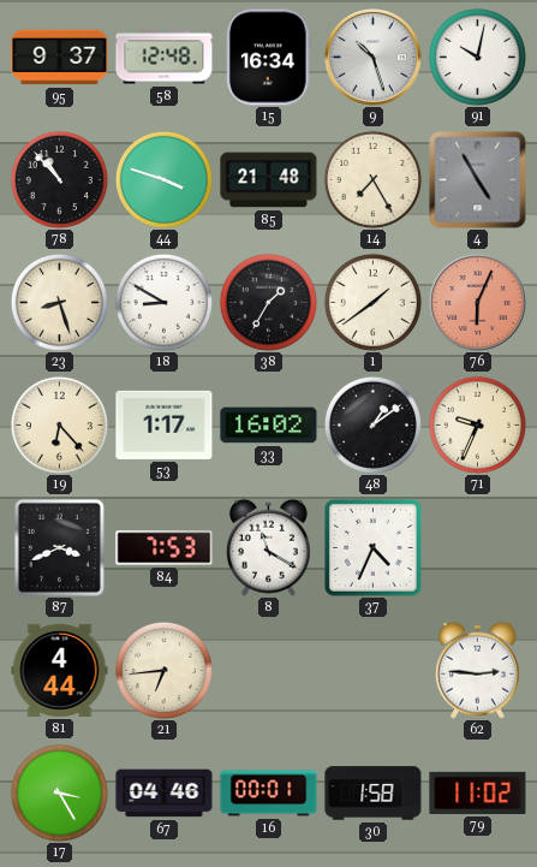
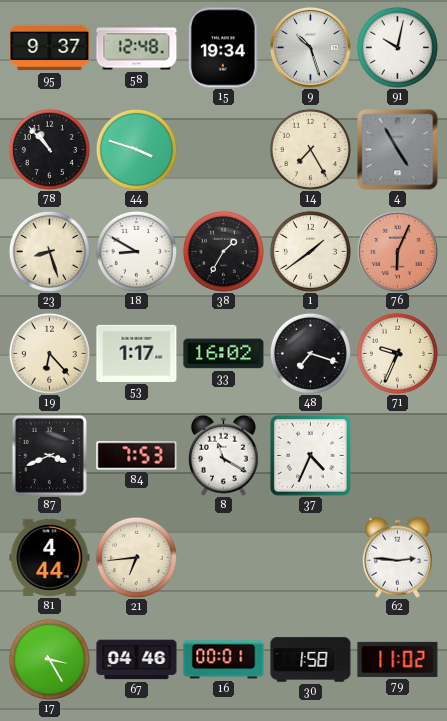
15: 16:34 -> 19:34 (224, 48)
85: 21:48 -> none (269, 180)
48: 1:09 -> 7:18 (310, 353)
